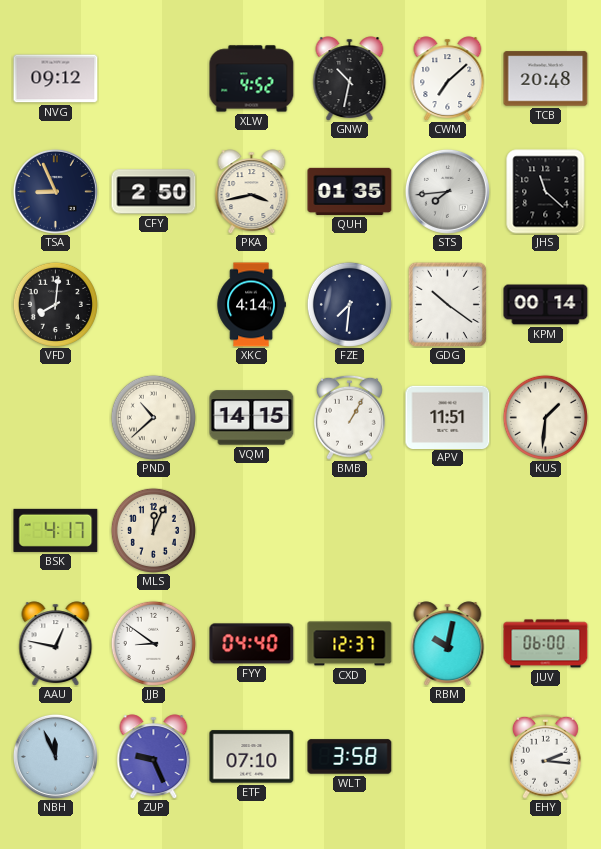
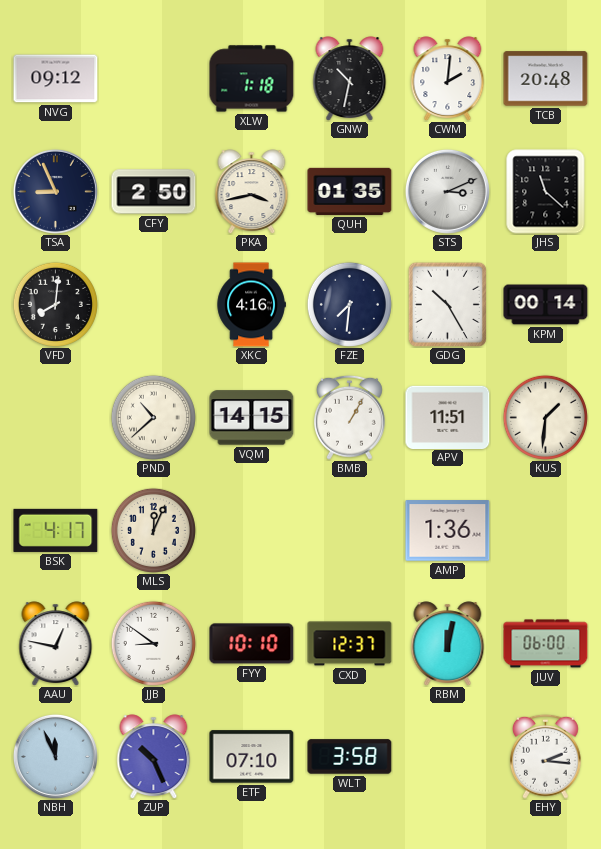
XLW: 4:52 -> 1:18 (252, 79)
CWM: 7:08 -> 2:01 (448, 79)
STS: 7:44 -> 3:11 (447, 191)
XKC: 4:14 -> 4:16 (251, 305)
GDG: 10:21 -> 10:25 (447, 304)
AMP: none -> 1:36 (448, 531)
FYY: 04:40 -> 10:10 (252, 644)
RBM: 10:02 -> 12:02 (448, 644)
ZUP: 9:26 -> 10:26 (154, 757)
